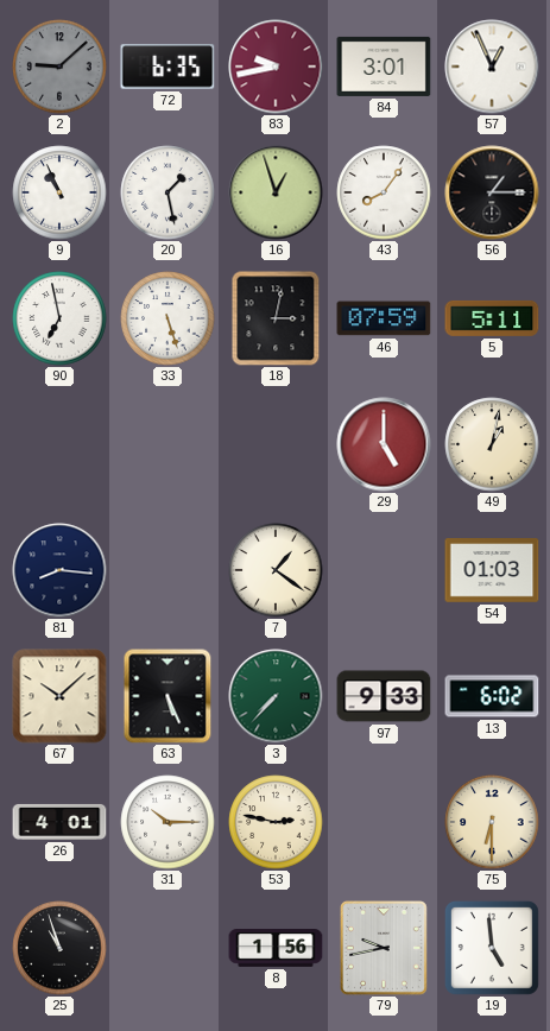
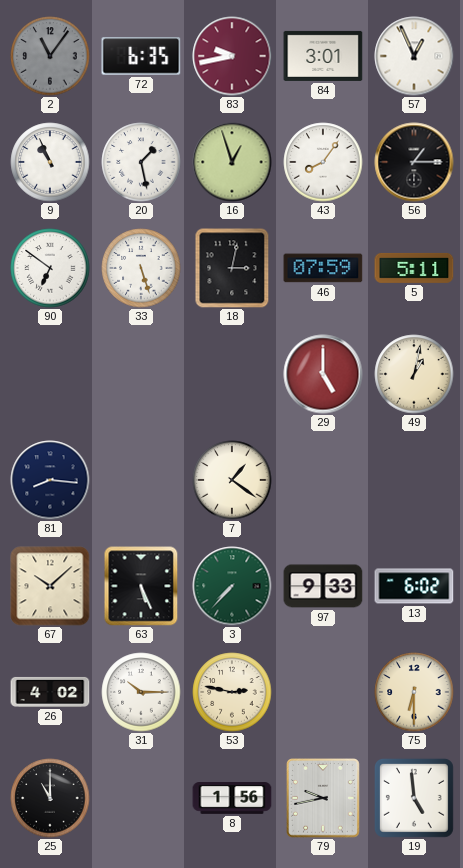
2: 9:08 -> 11:06 (50, 56)
90: 6:58 -> 6:51 (50, 268)
54: 01:03 -> none (492, 570)
26: 4:01 -> 4:02 (50, 692)
25: 10:57 -> 11:00 (50, 798)
